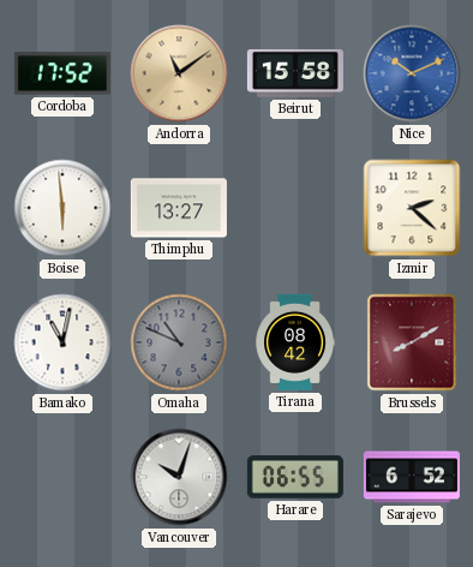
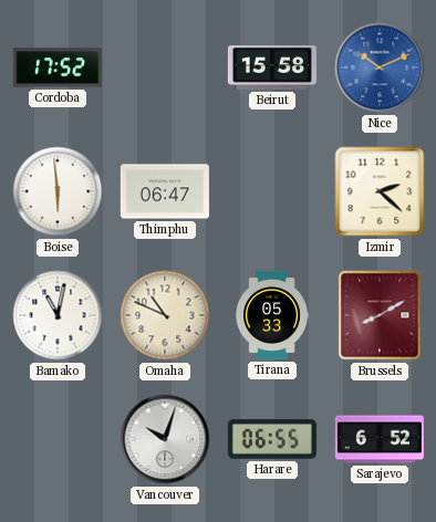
Andorra: 11:09 -> none (179, 73)
Thimphu: 13:27 -> 06:47 (165, 191)
Omaha dial: grey -> cream (165, 315)
Tirana: 08:42 -> 05:33 (271, 315)
